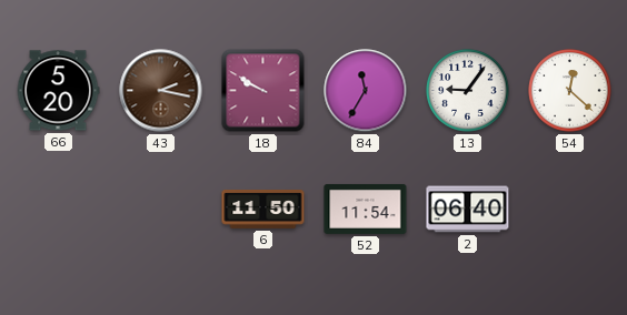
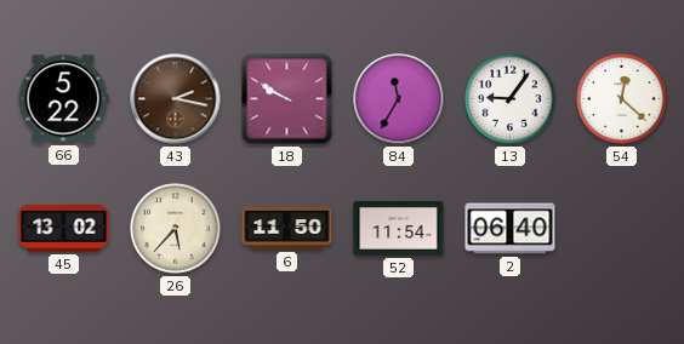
66: 5:20 -> 5:22 (63, 99)
45: none -> 13:02 (64, 229)
26: none -> 5:37 (176, 229)
